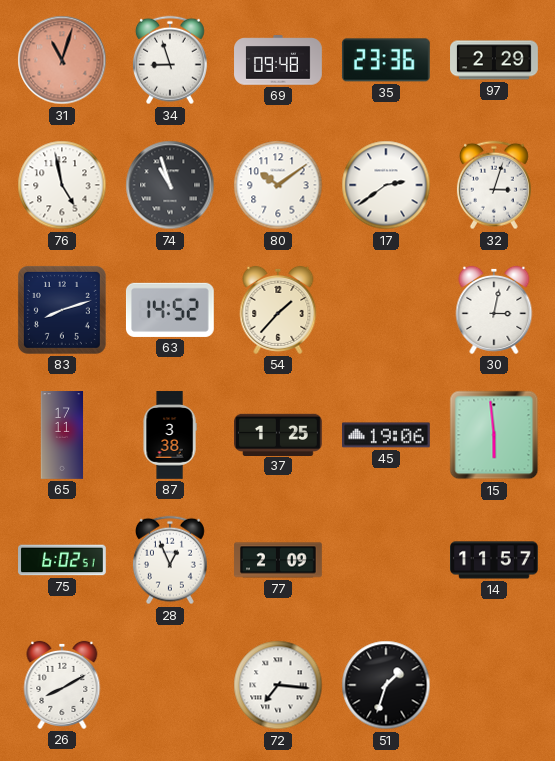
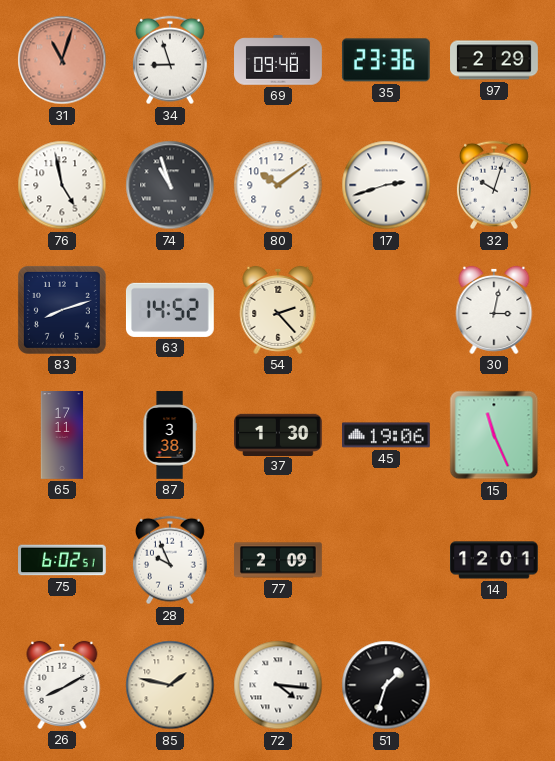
17: 2:39 -> 2:42 (386, 185)
32: 3:03 -> 10:03 (494, 185)
54: 1:37 -> 2:23 (278, 310)
37: 1:25 -> 1:30 (279, 434)
15: 5:59 -> 11:26 (494, 435)
28: 12:56 -> 9:56 (170, 560)
14: 11:57 -> 12:01 (495, 560)
85: none -> 1:47 (170, 685)
72: 7:16 -> 4:16 (278, 685)
